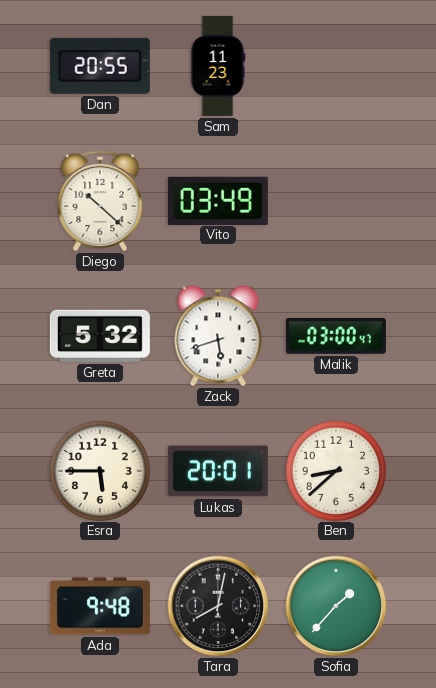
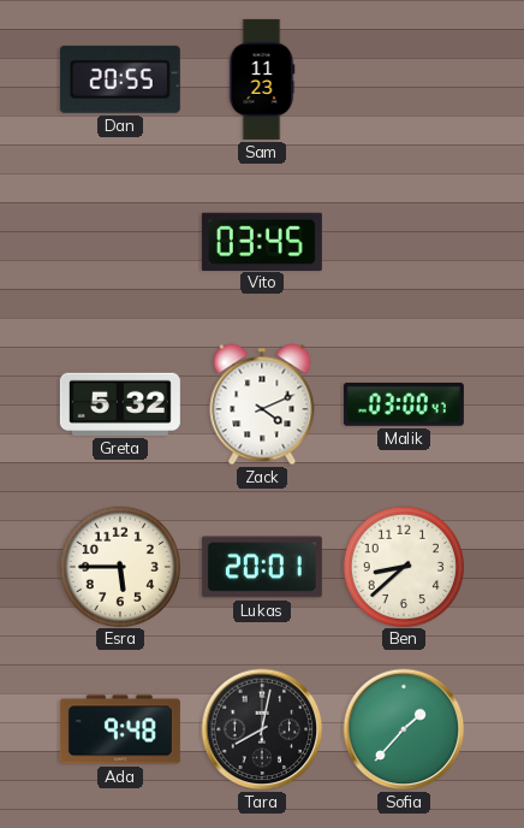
Diego: 10:22 -> none (100, 201)
Vito: 03:49 -> 03:45 (262, 241)
Zack: 5:42 -> 4:11 (262, 404)
